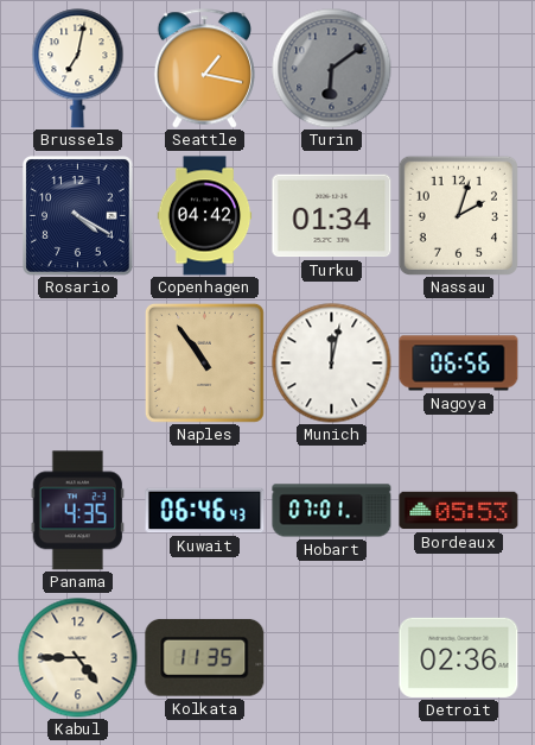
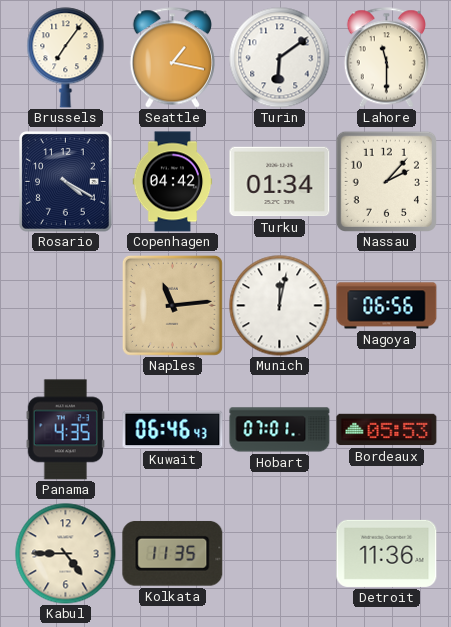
Brussels: 7:02 -> 7:06 (66, 58)
Turin dial: grey -> white (280, 58)
Lahore: none -> 11:30 (386, 58)
Nassau: 2:03 -> 2:07 (386, 181)
Naples: 10:54 -> 11:14 (172, 305)
Detroit: 02:36 -> 11:36 (387, 553)
